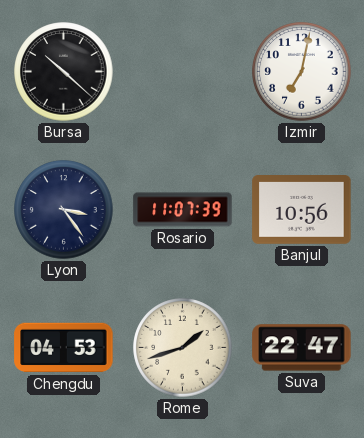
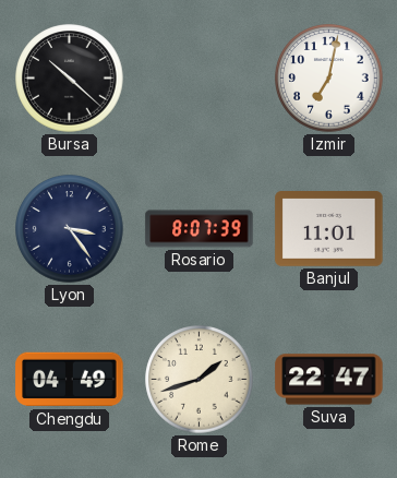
Rosario: 11:07 -> 8:07 (200, 229)
Banjul: 10:56 -> 11:01 (329, 229)
Chengdu: 04:53 -> 04:49 (70, 380)
